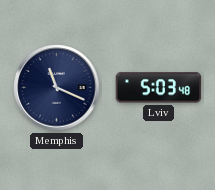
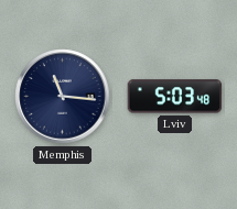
Memphis: 11:19 -> 11:16 (63, 97)
